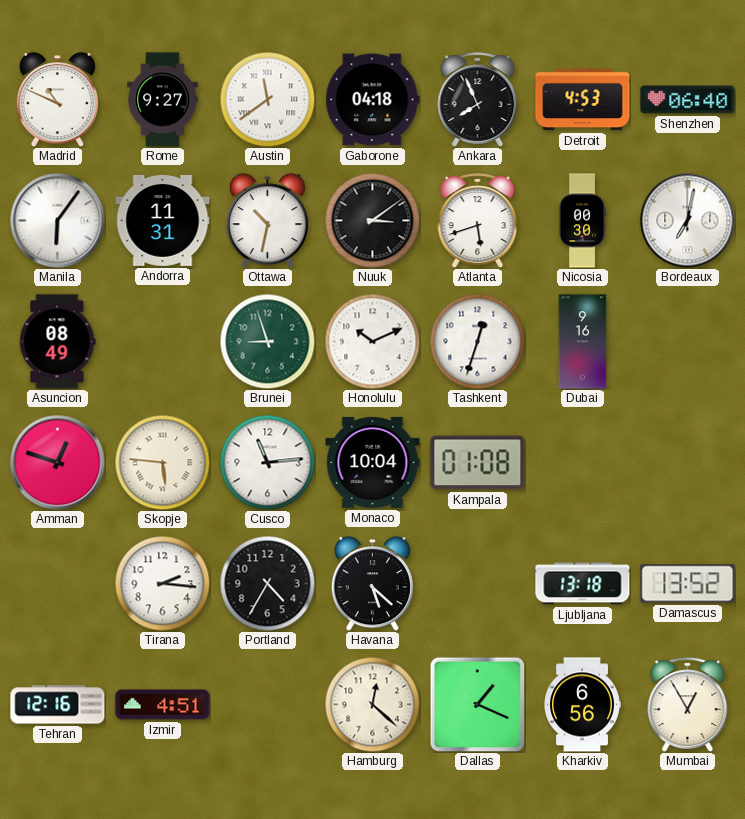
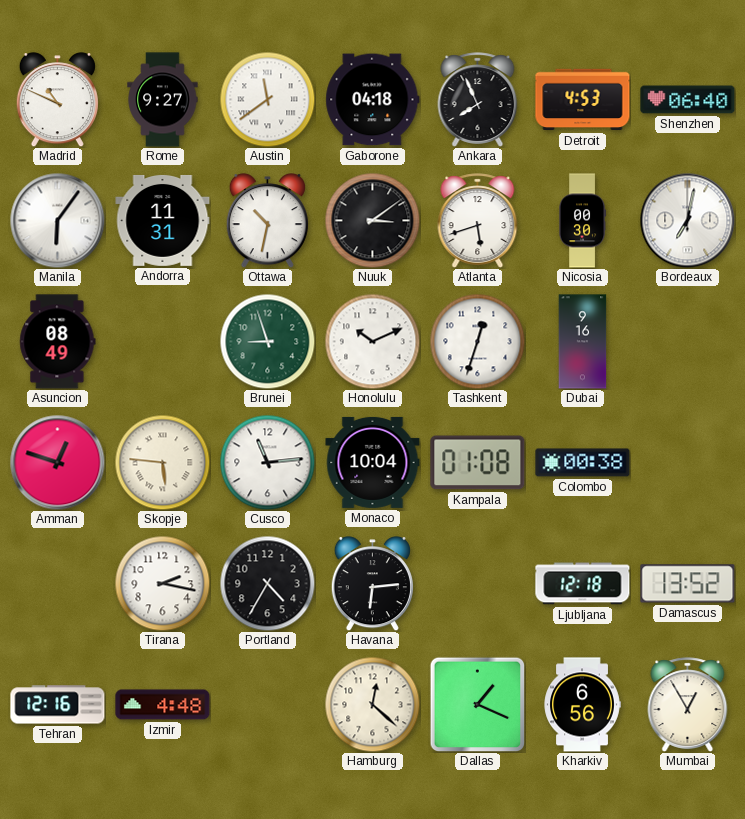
Colombo: none -> 00:38 (583, 463)
Tirana: 2:16 -> 2:17 (162, 583)
Havana: 5:22 -> 6:14 (372, 584)
Ljubljana: 13:18 -> 12:18 (583, 584)
Izmir: 4:51 -> 4:48 (163, 705)
